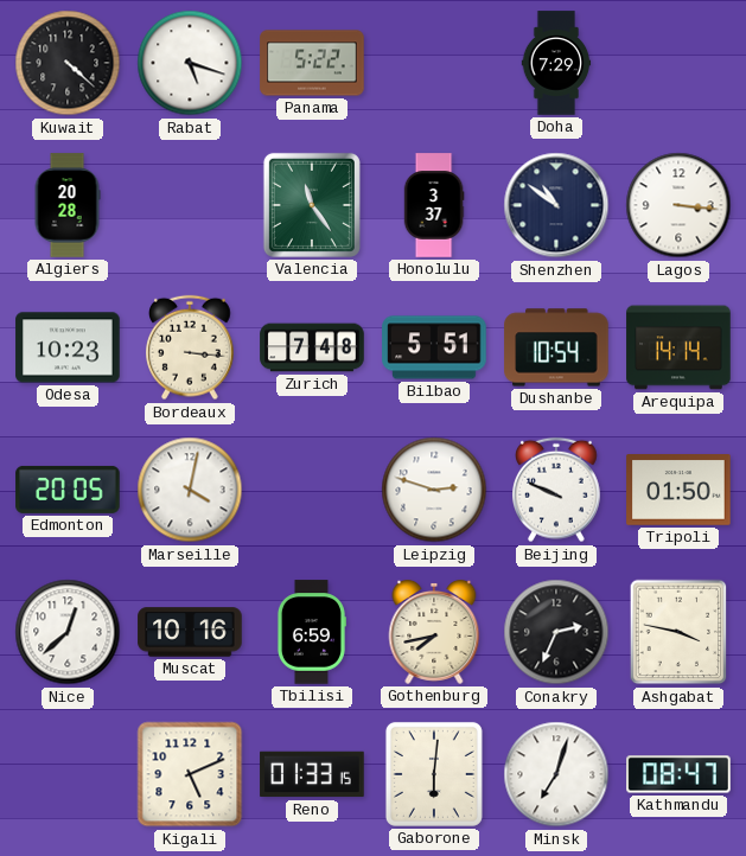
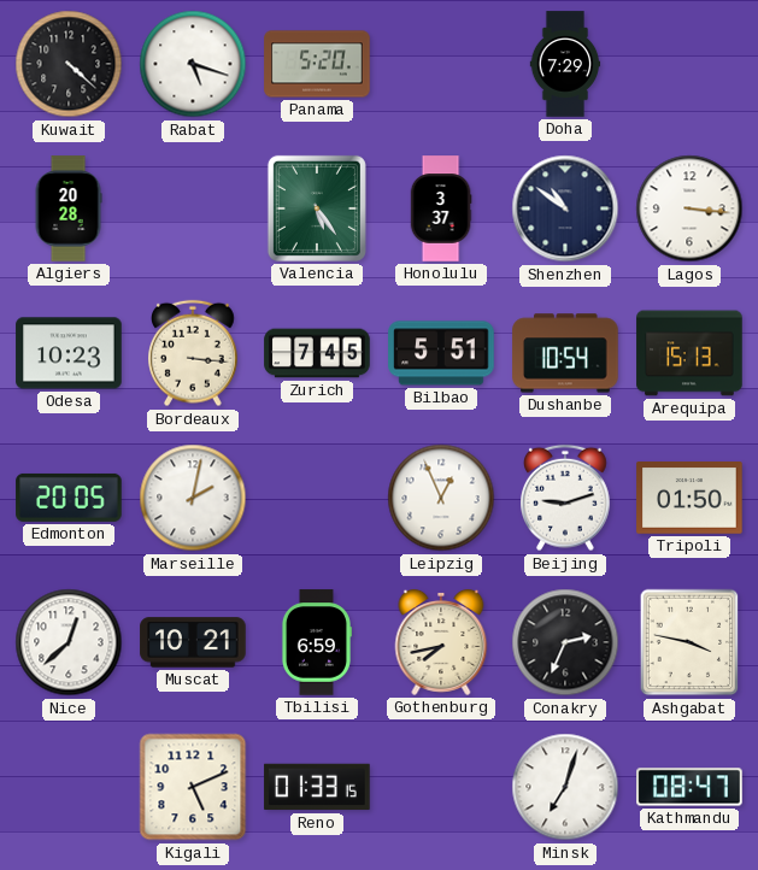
Panama: 5:22 -> 5:20 (317, 64)
Valencia: 11:24 -> 5:24 (317, 208)
Zurich: 7:48 -> 7:45 (317, 353)
Arequipa: 14:14 -> 15:13 (689, 353)
Marseille: 4:02 -> 2:02 (193, 498)
Leipzig: 2:48 -> 12:56 (441, 498)
Beijing: 9:49 -> 9:12 (566, 498)
Muscat: 10:16 -> 10:21 (193, 642)
Gaborone: 6:01 -> none (434, 774)
